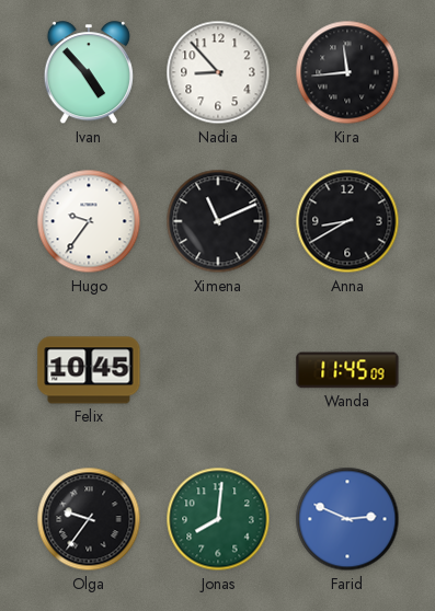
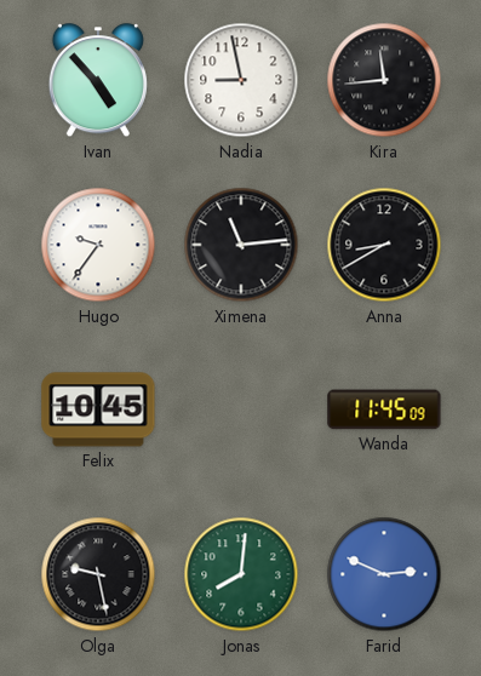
Nadia: 8:53 -> 8:58 (241, 80)
Ximena: 11:11 -> 11:14 (241, 245)
Olga: 9:36 -> 9:28 (98, 574)
